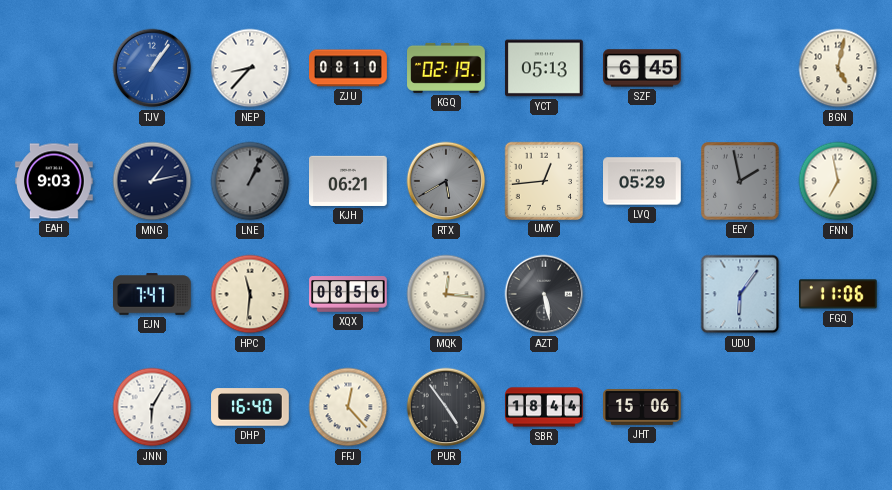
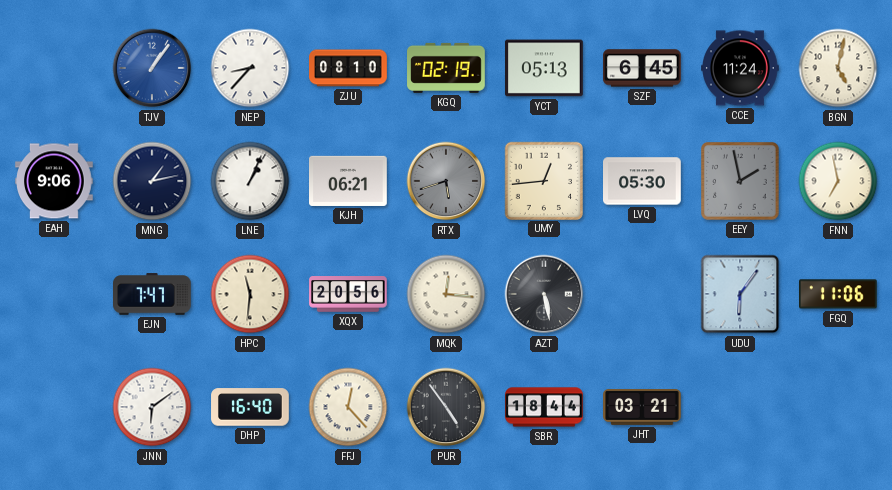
CCE: none -> 11:24 (741, 68)
EAH: 9:03 -> 9:06 (55, 181)
LNE dial: grey -> white (250, 181)
RTX: 5:40 -> 5:42 (446, 181)
LVQ: 05:29 -> 05:30 (643, 181)
XQX: 08:56 -> 20:56 (348, 294)
JNN: 6:05 -> 6:09 (152, 407)
JHT: 15:06 -> 03:21 (642, 408)
